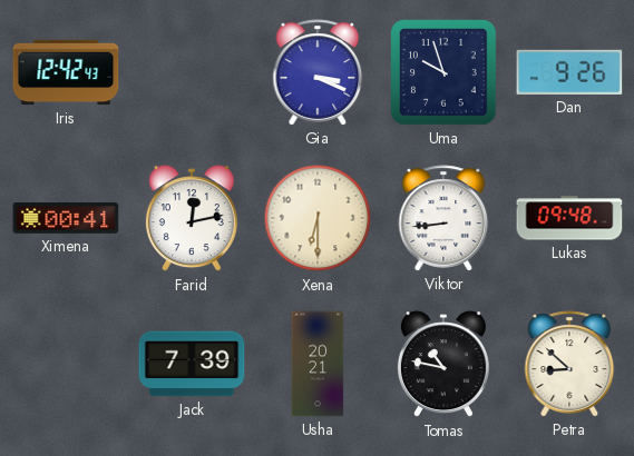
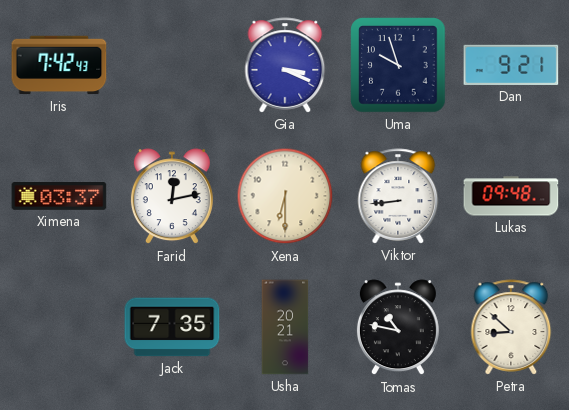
Iris: 12:42 -> 7:42 (59, 65)
Dan: 9:26 -> 9:21 (511, 65)
Ximena: 00:41 -> 03:37 (59, 196)
Jack: 7:39 -> 7:35 (172, 327)
